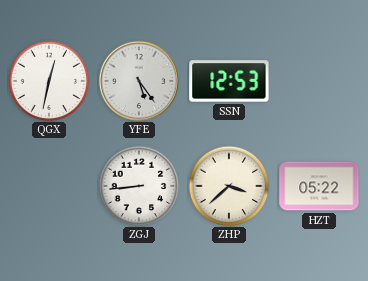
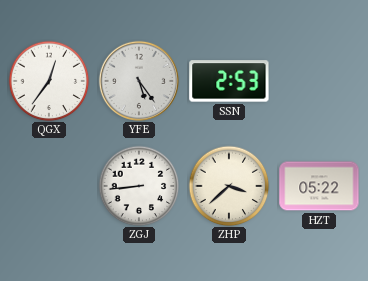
QGX: 12:32 -> 12:36 (49, 81)
SSN: 12:53 -> 2:53 (229, 81)
